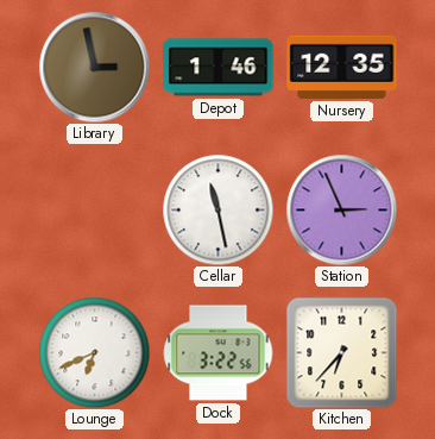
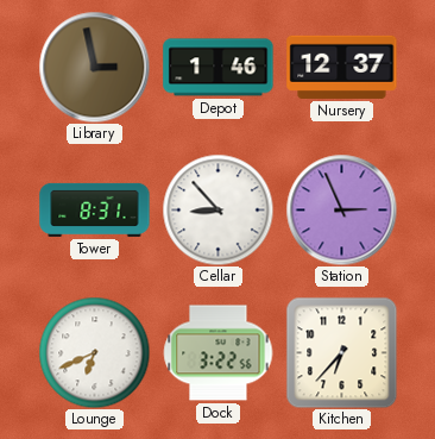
Nursery: 12:35 -> 12:37 (342, 67)
Tower: none -> 8:31 (95, 209)
Cellar: 11:28 -> 8:53 (218, 209)
